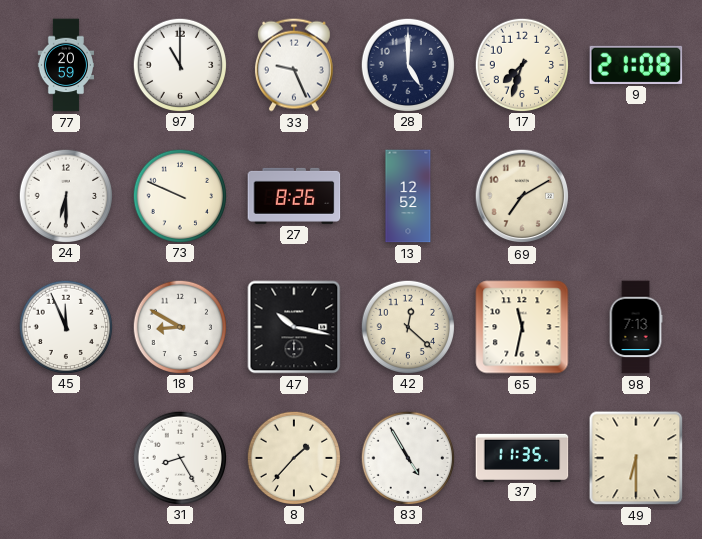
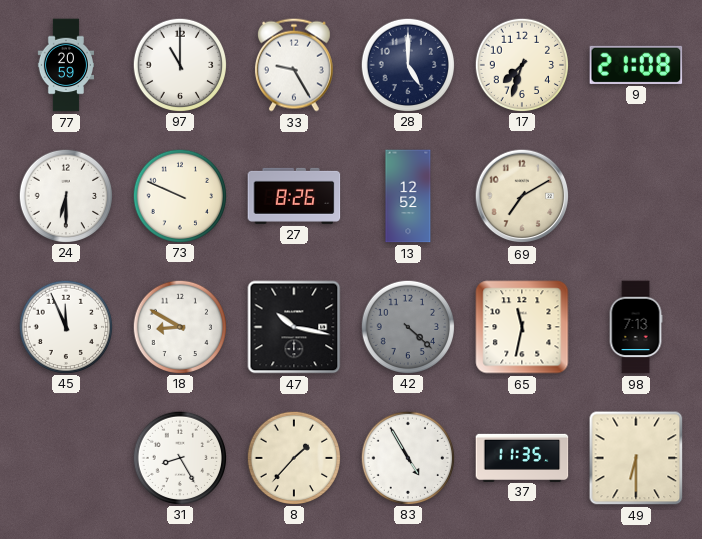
33: 9:26 -> 9:25 (294, 65)
42: 12:22 -> 4:22 (407, 326)
42 dial: cream -> grey (407, 326)
